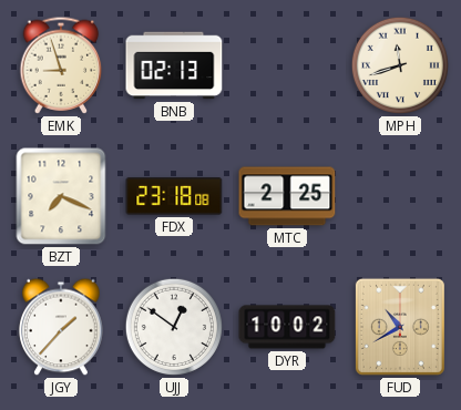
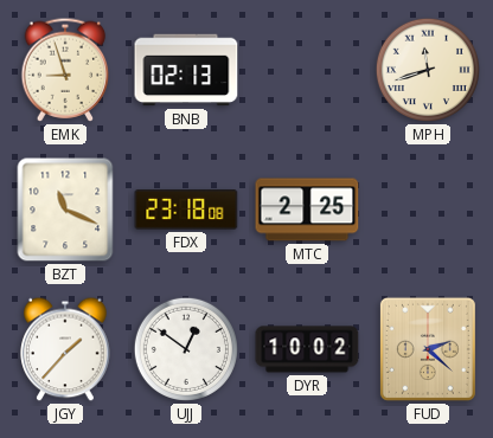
BZT: 7:19 -> 11:19 (65, 210)
FUD: 10:40 -> 2:22 (428, 349)
